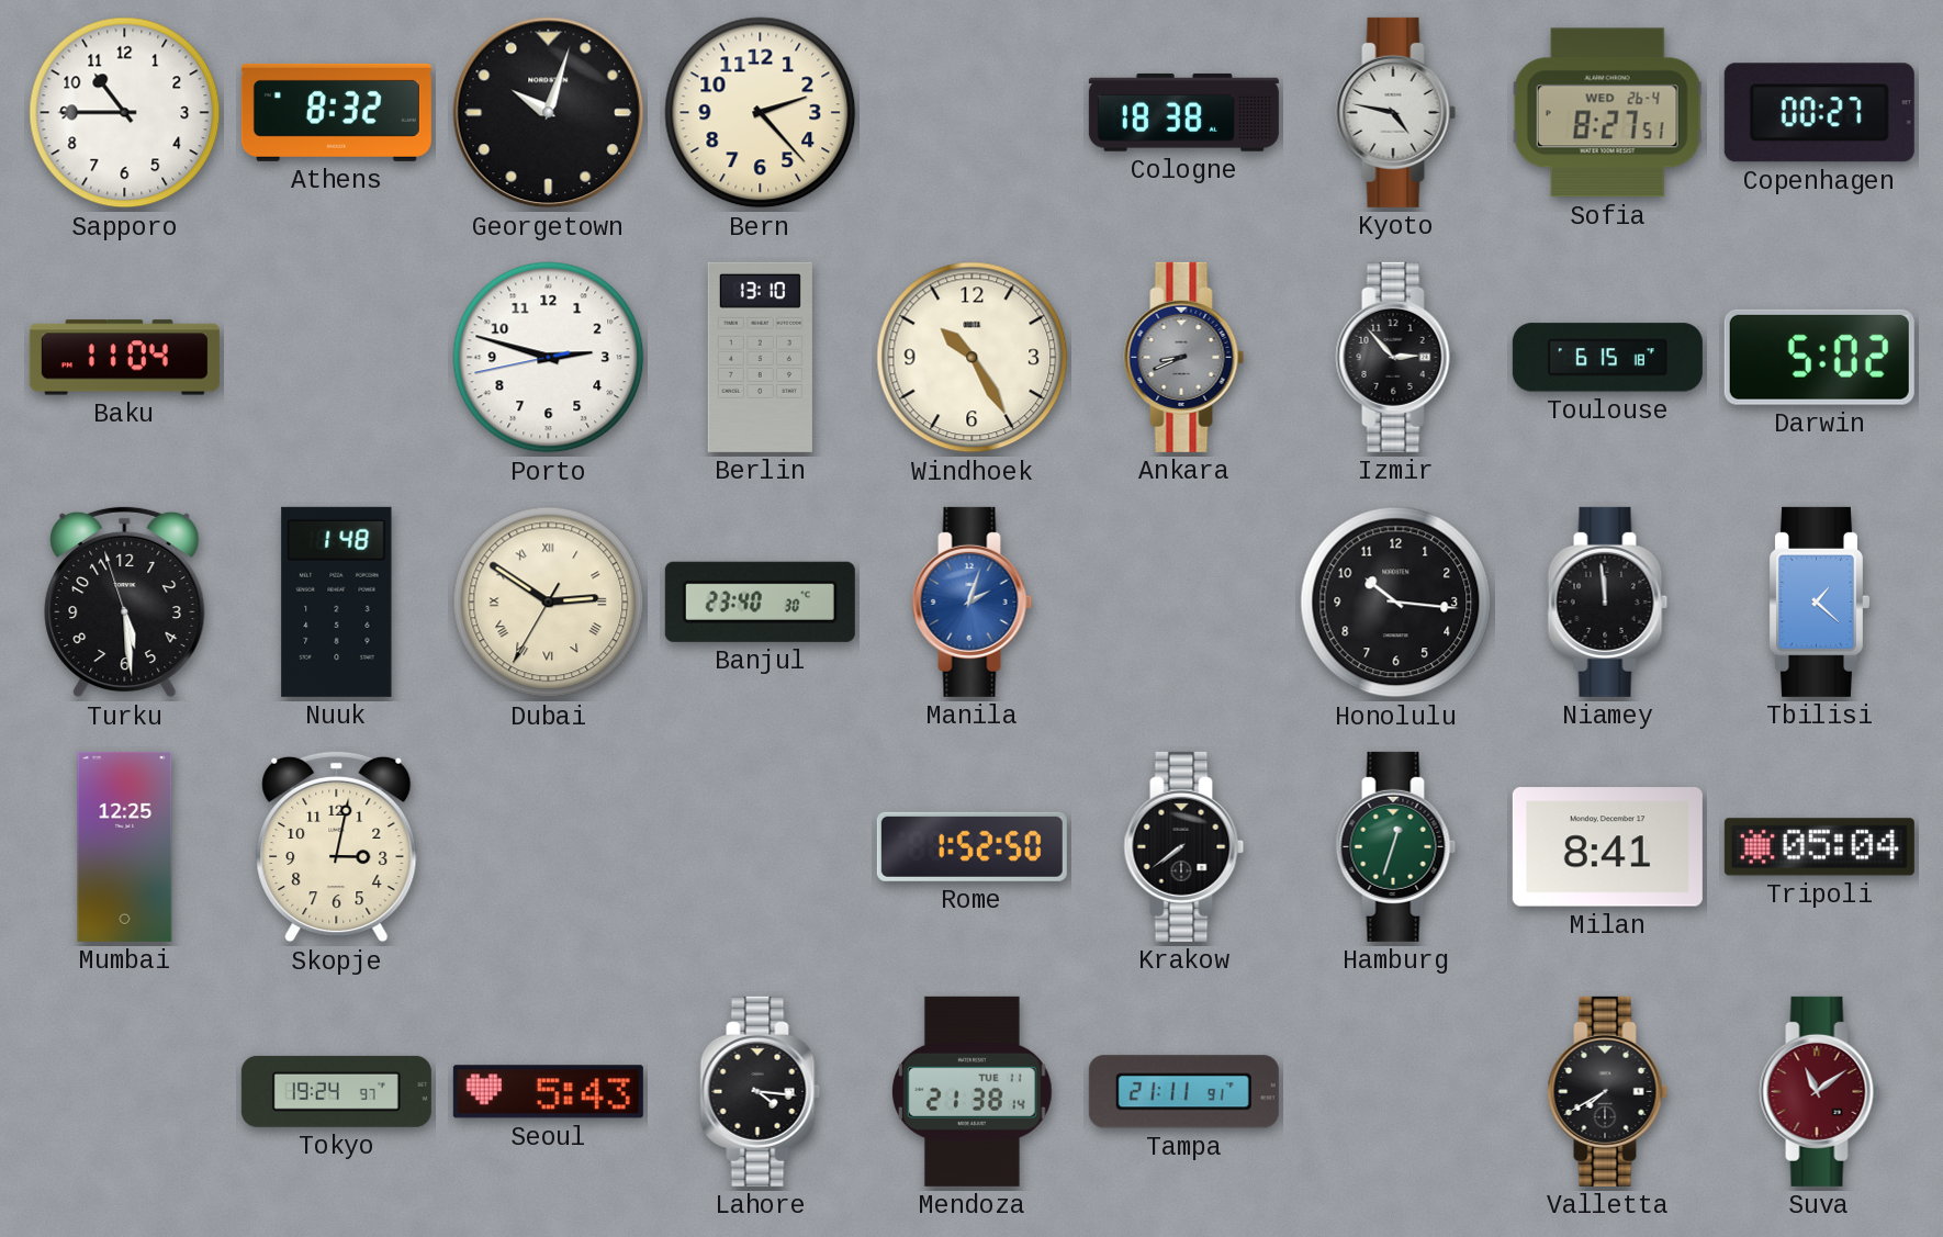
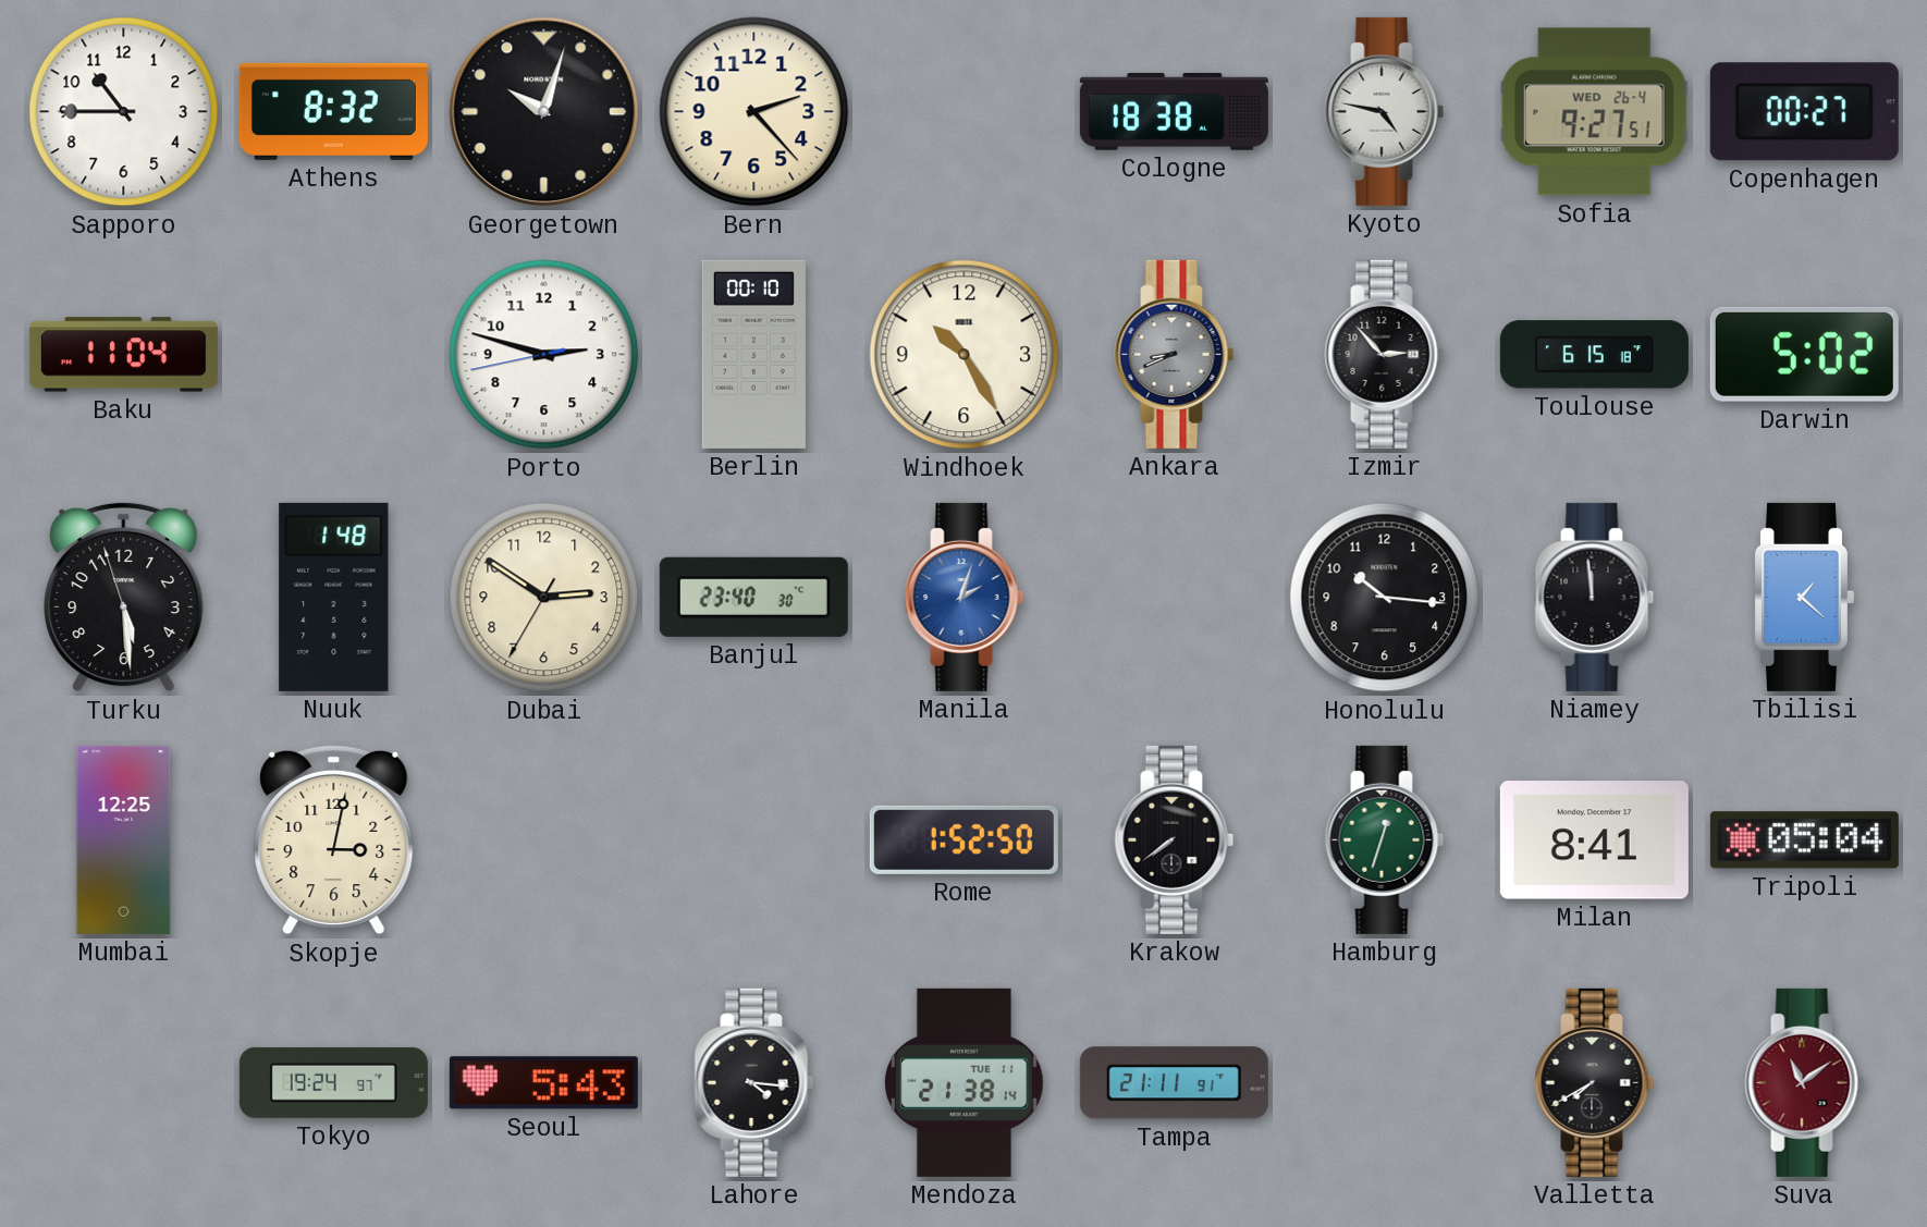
Sofia: 8:27 -> 9:27 (1595, 112)
Berlin: 13:10 -> 00:10 (753, 354)
Dubai numerals: Roman -> Arabic (544, 598)
